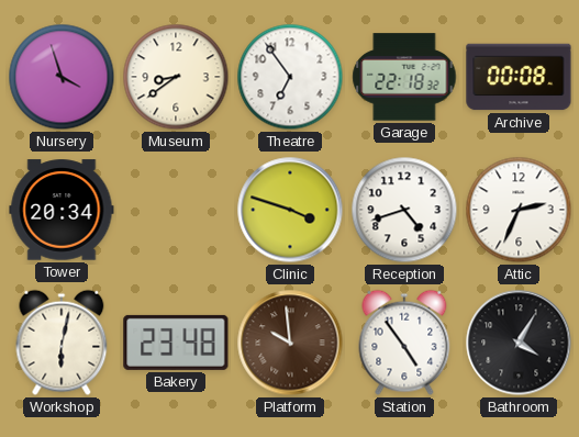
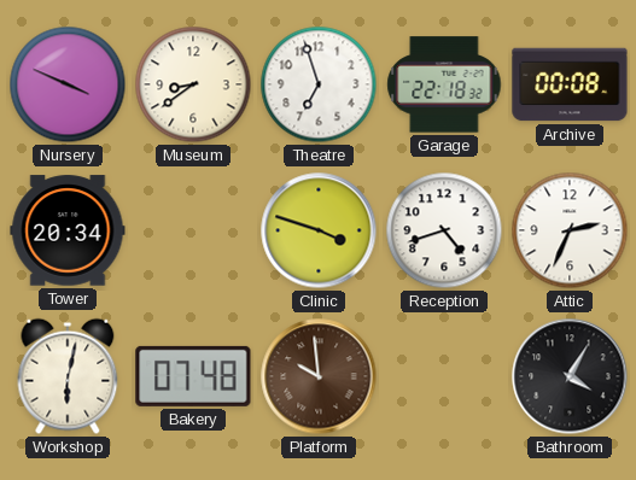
Nursery: 3:57 -> 3:49 (68, 84)
Theatre: 6:54 -> 6:57 (319, 84)
Bakery: 23:48 -> 07:48 (193, 376)
Station: 4:54 -> none (404, 343)
